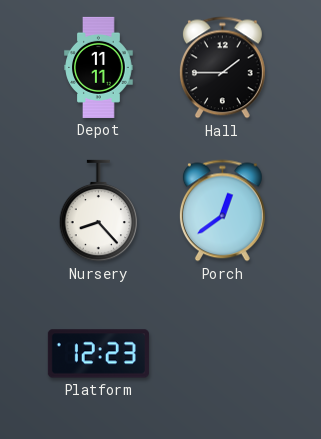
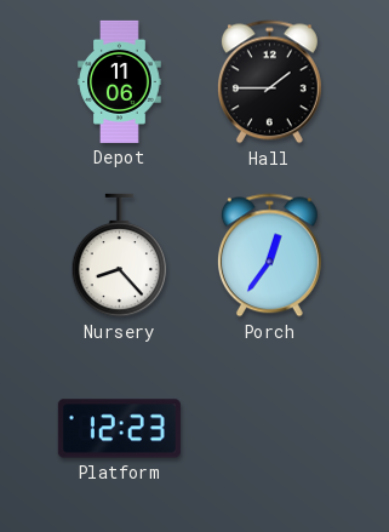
Depot: 11:11 -> 11:06 (120, 81)
Porch: 12:39 -> 12:36 (269, 256)
